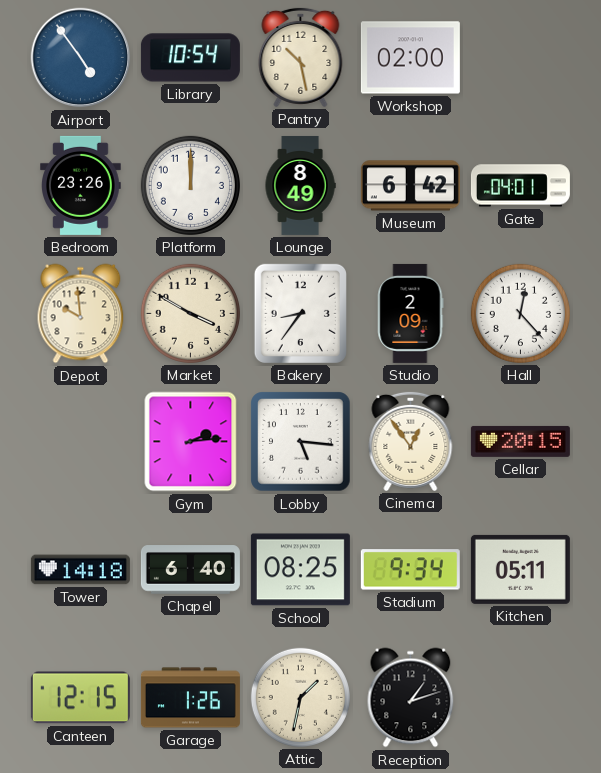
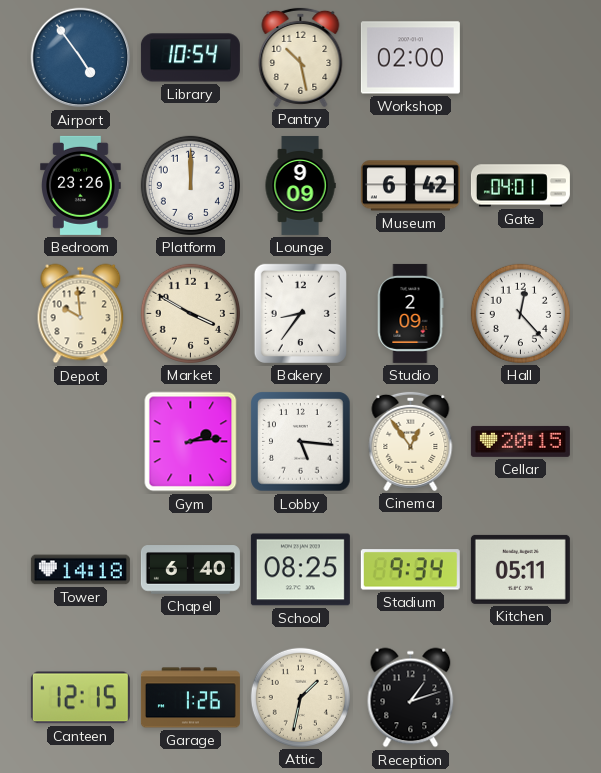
Lounge: 8:49 -> 9:09 (300, 185)
